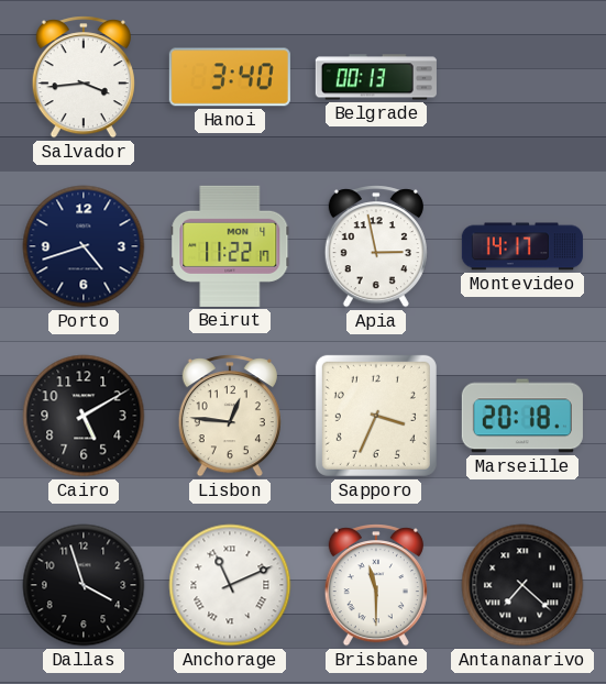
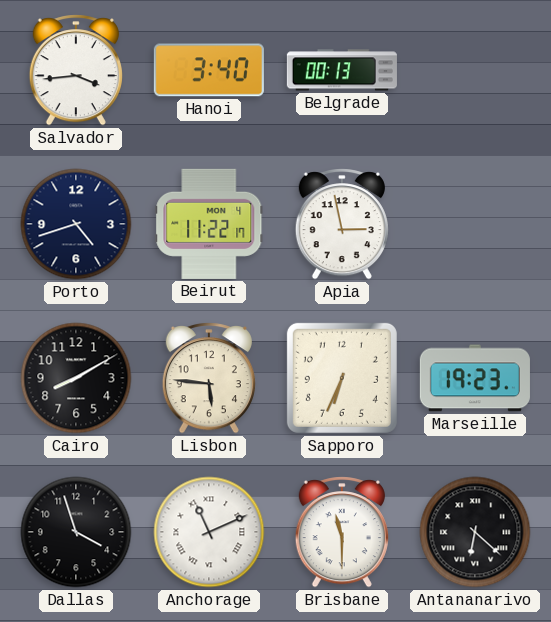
Montevideo: 14:17 -> none (522, 246)
Cairo: 5:10 -> 8:10 (76, 378)
Lisbon: 12:46 -> 5:46 (209, 378)
Sapporo: 3:34 -> 6:34 (342, 378)
Marseille: 20:18 -> 19:23 (475, 378)
Antananarivo: 7:22 -> 6:22 (475, 532)
